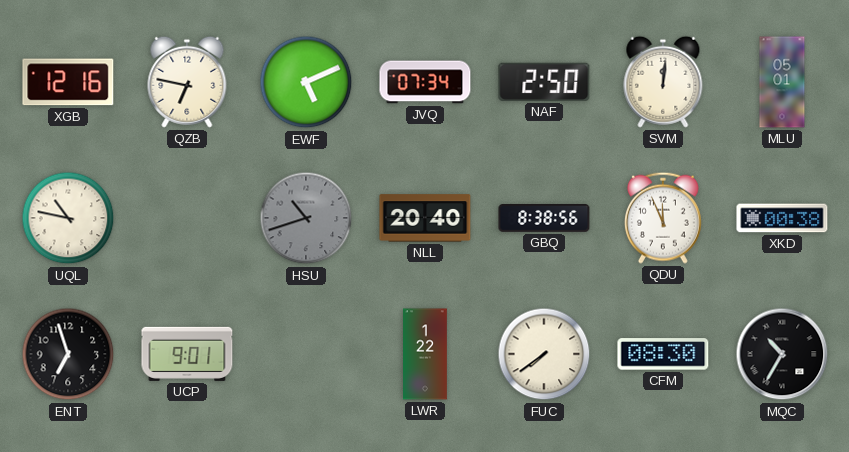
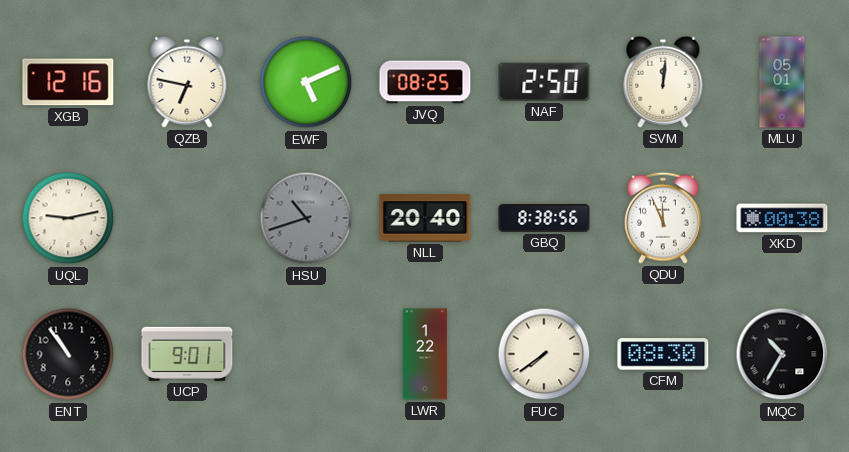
JVQ: 07:34 -> 08:25 (425, 82)
UQL: 10:47 -> 9:13 (68, 218)
ENT: 6:57 -> 10:54 (68, 354)
